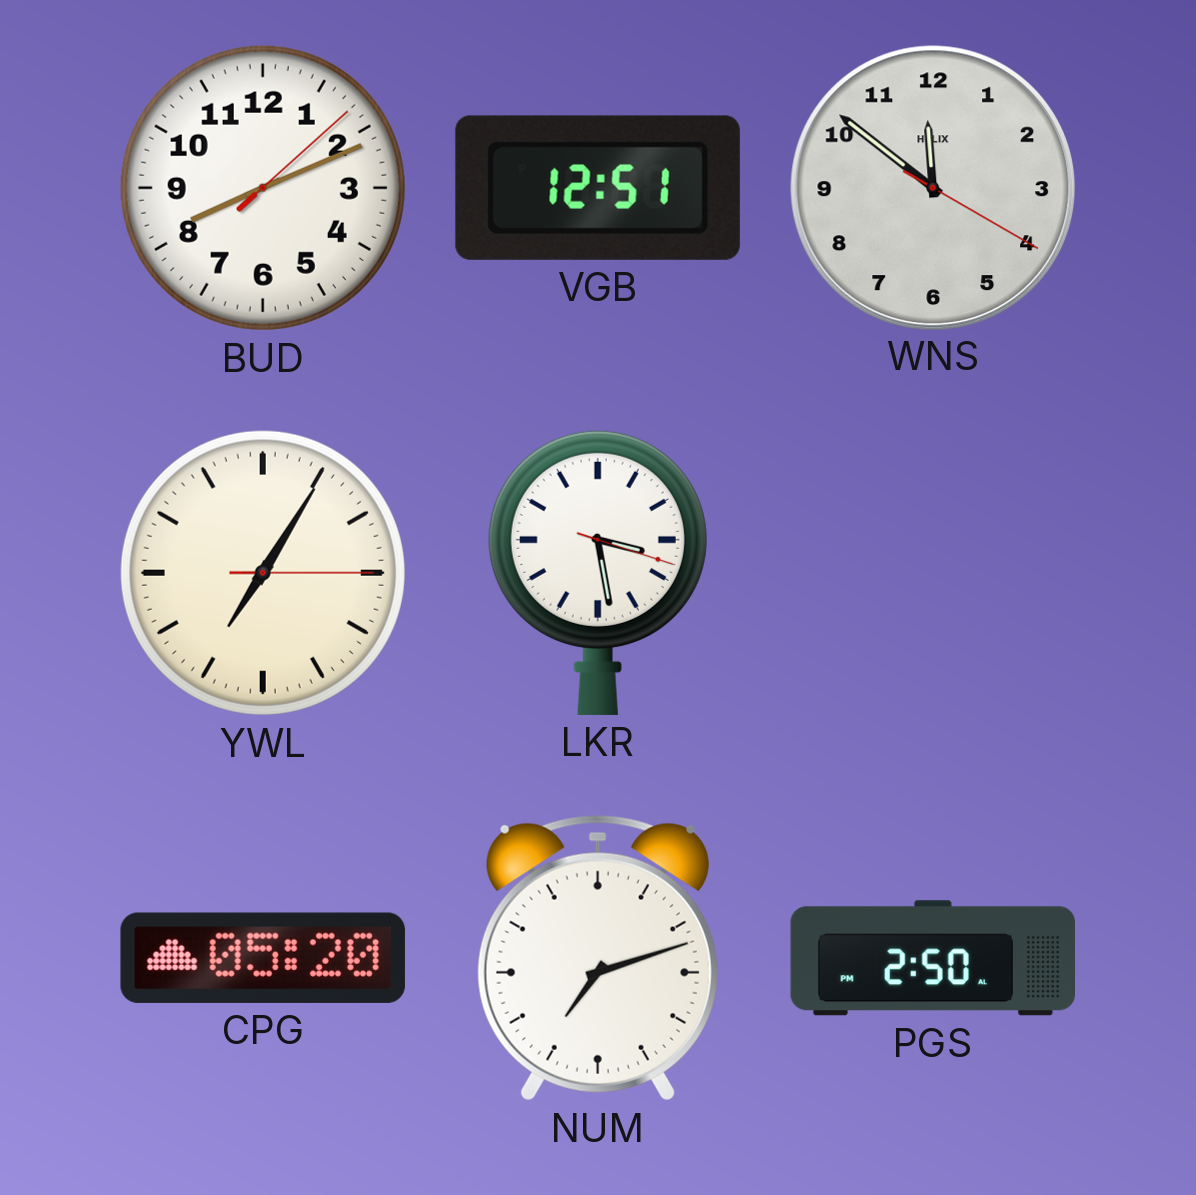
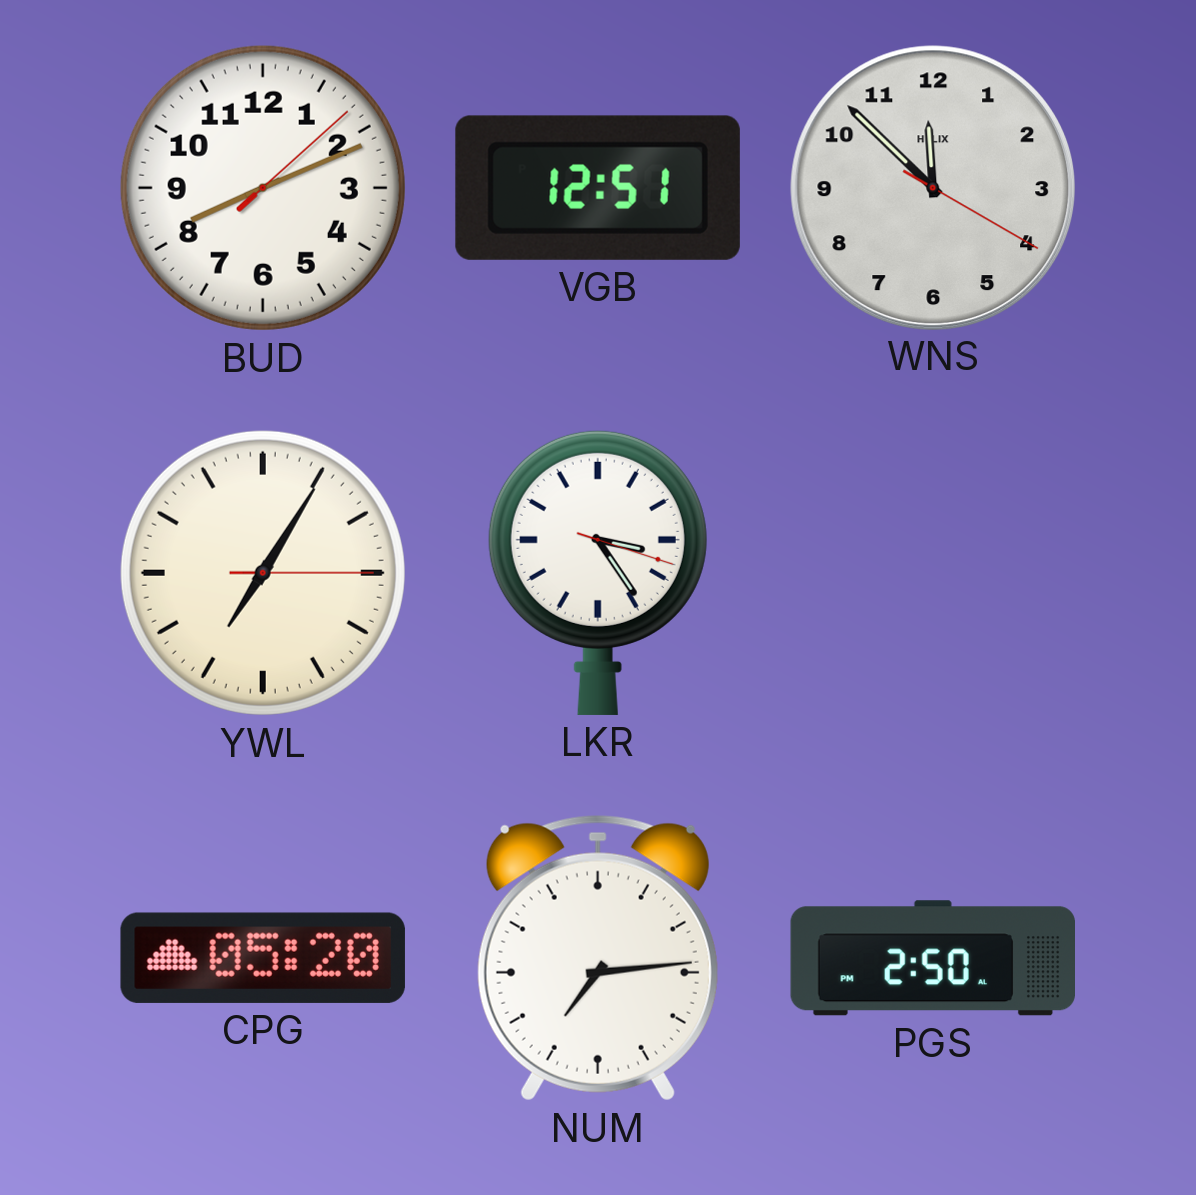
WNS: 11:51 -> 11:52 (932, 187)
LKR: 3:28 -> 3:24 (598, 572)
NUM: 7:12 -> 7:14 (598, 958)
